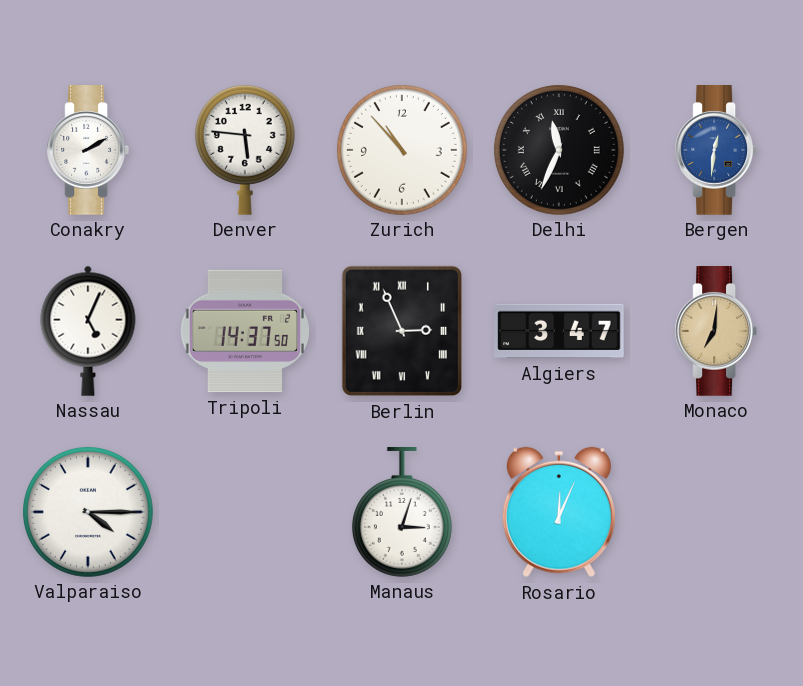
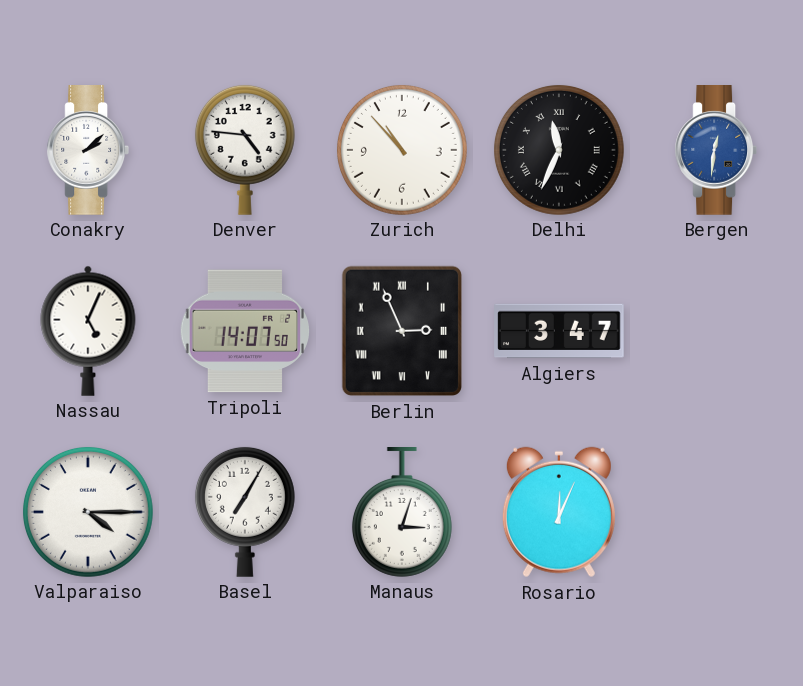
Conakry: 2:10 -> 2:08 (87, 150)
Denver: 5:46 -> 4:46 (245, 150)
Tripoli: 14:37 -> 14:07 (245, 331)
Monaco: 7:01 -> none (715, 331)
Basel: none -> 7:05 (245, 512)
